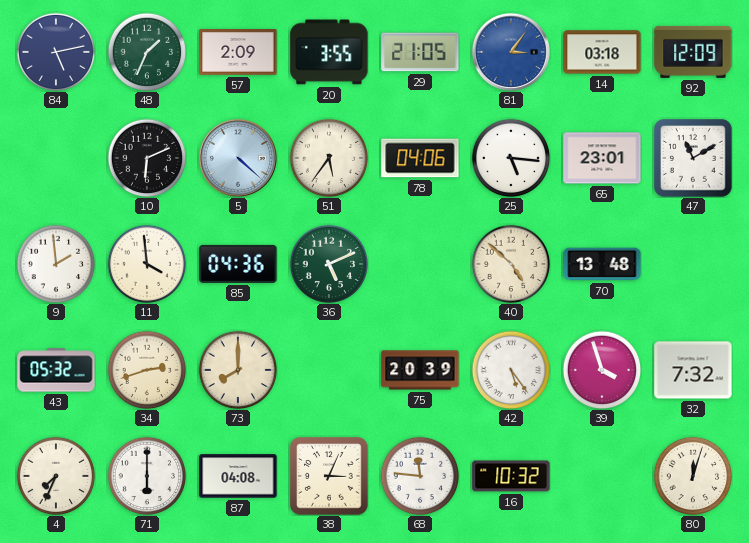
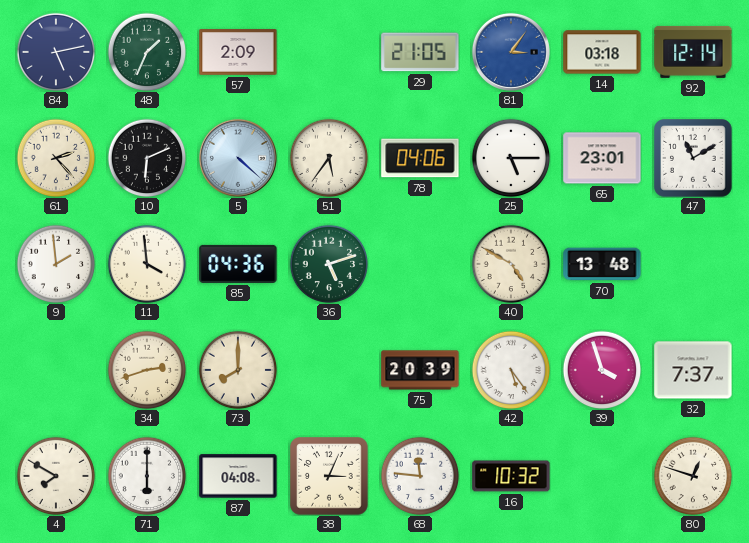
20: 3:55 -> none (329, 52)
92: 12:09 -> 12:14 (693, 52)
61: none -> 2:23 (56, 158)
25: 5:16 -> 5:15 (511, 158)
36: 5:11 -> 5:12 (329, 264)
40: 4:52 -> 4:50 (511, 264)
43: 05:32 -> none (56, 370)
32: 7:32 -> 7:37 (693, 370)
4: 7:34 -> 7:50 (56, 476)
80: 12:03 -> 12:48 (693, 476)
